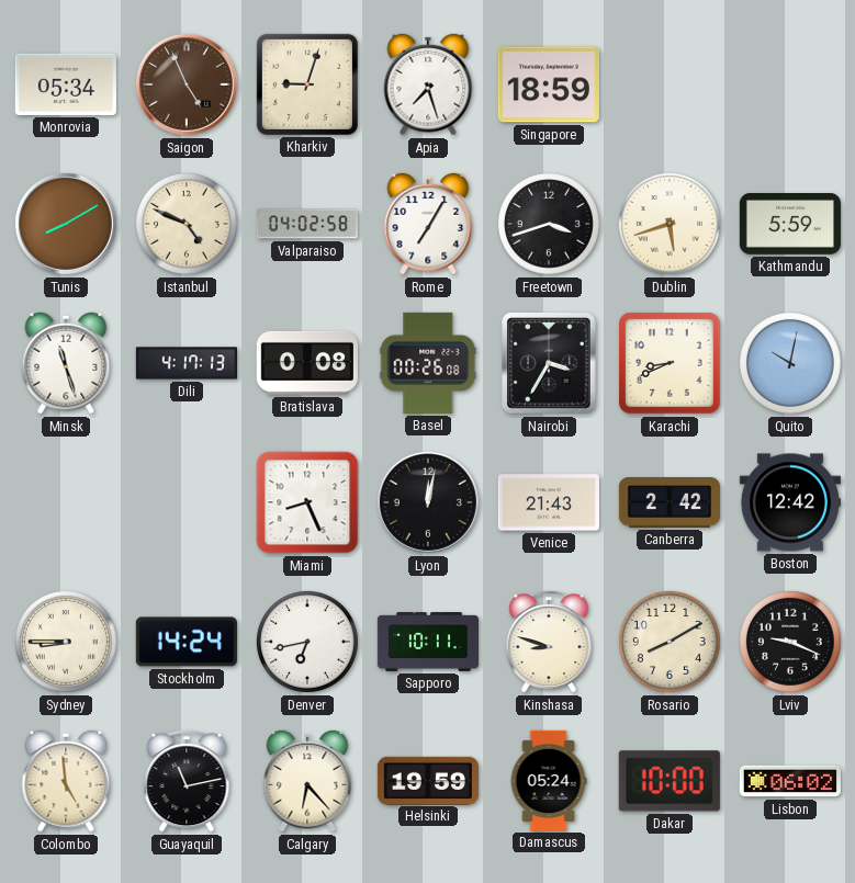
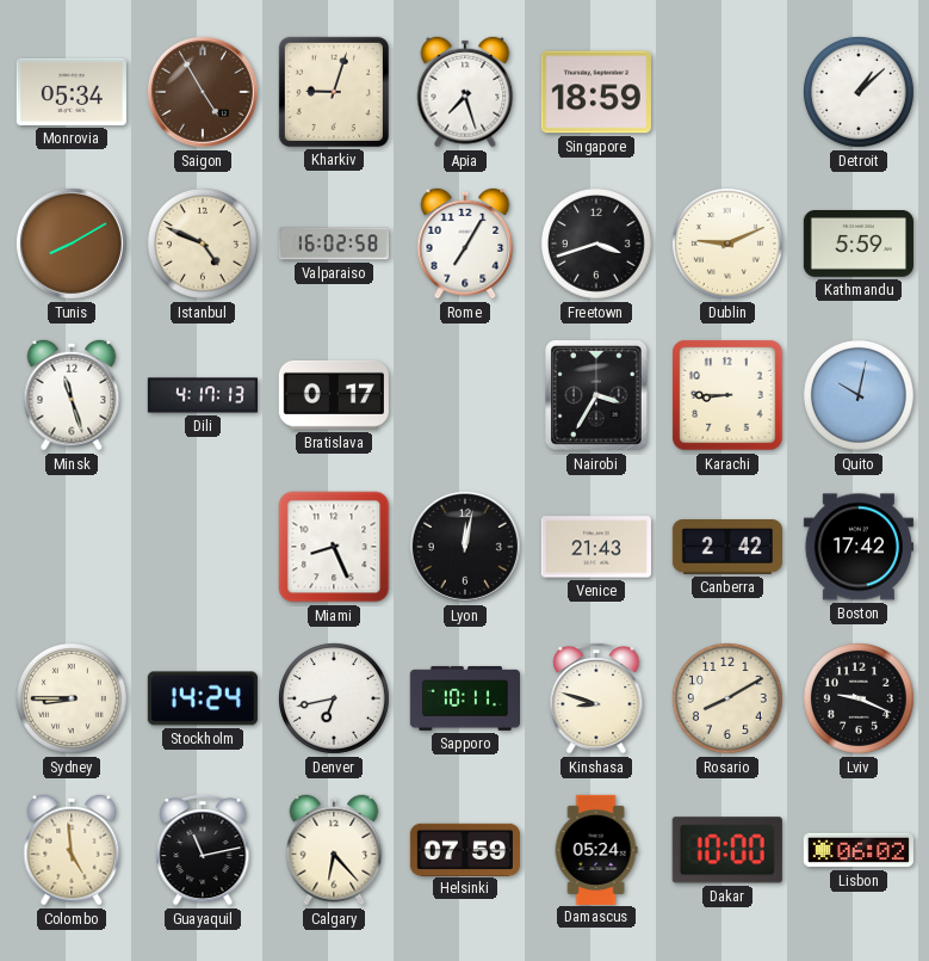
Saigon: 4:56 -> 4:55 (203, 92)
Detroit: none -> 1:08 (859, 92)
Valparaiso: 04:02 -> 16:02 (334, 244)
Dublin: 5:42 -> 9:11 (727, 244)
Bratislava: 0:08 -> 0:17 (334, 395)
Basel: 00:26 -> none (428, 363)
Karachi: 8:41 -> 8:45 (727, 395)
Boston: 12:42 -> 17:42 (859, 547)
Helsinki: 19:59 -> 07:59 (465, 849)
